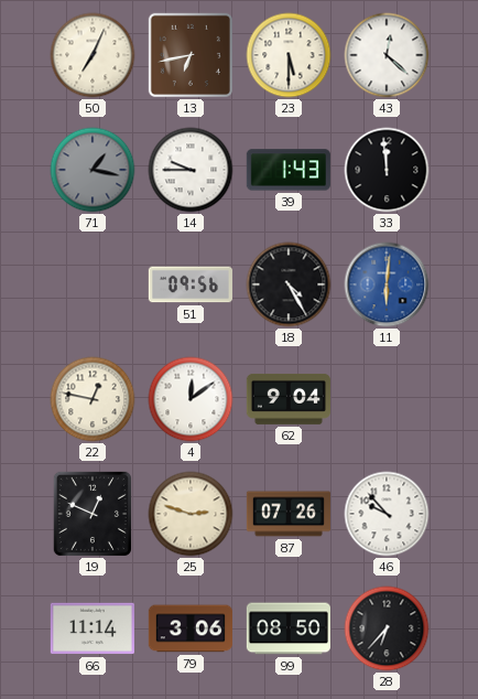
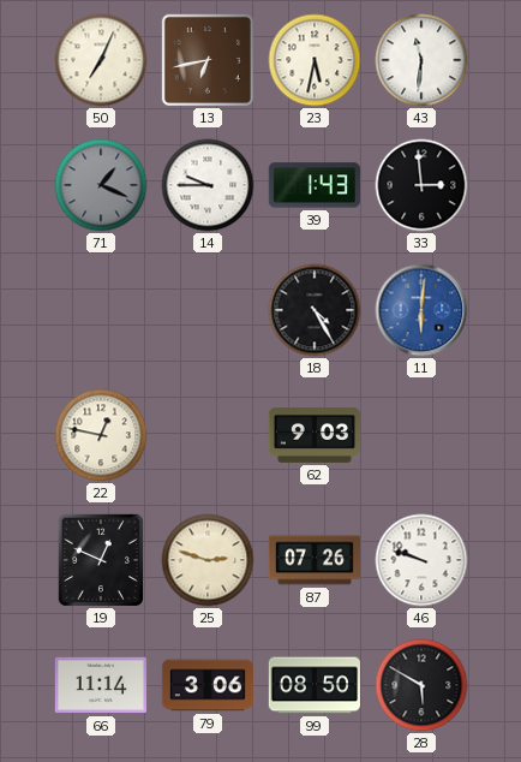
23: 5:30 -> 5:32 (315, 60)
43: 12:22 -> 11:31 (421, 60)
71: 1:17 -> 1:19 (101, 185)
33: 11:59 -> 2:59 (421, 185)
51: 09:56 -> none (191, 284)
4: 12:09 -> none (191, 399)
62: 9:04 -> 9:03 (315, 435)
46: 9:53 -> 9:48 (421, 560)
28: 6:37 -> 5:50 (421, 685)
